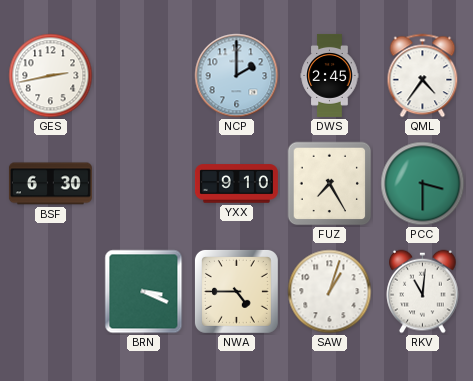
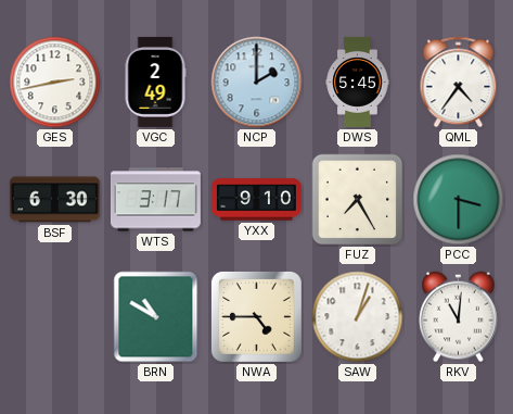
VGC: none -> 2:49 (155, 81)
DWS: 2:45 -> 5:45 (358, 81)
WTS: none -> 3:17 (155, 200)
BRN: 3:19 -> 10:50 (156, 317)
